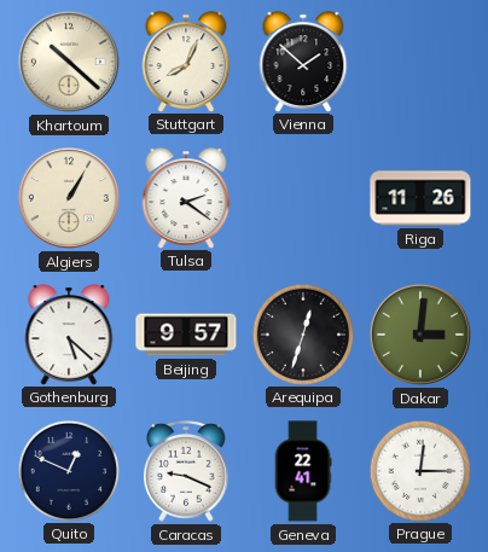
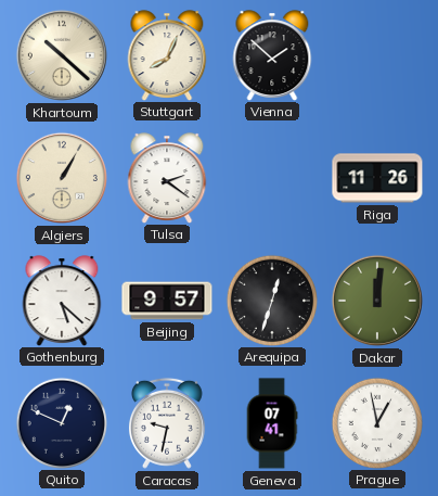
Dakar: 3:01 -> 12:01 (377, 301)
Caracas: 9:19 -> 9:32 (167, 423)
Geneva: 22:41 -> 07:41 (272, 423)
Prague: 12:15 -> 12:58 (376, 422)
